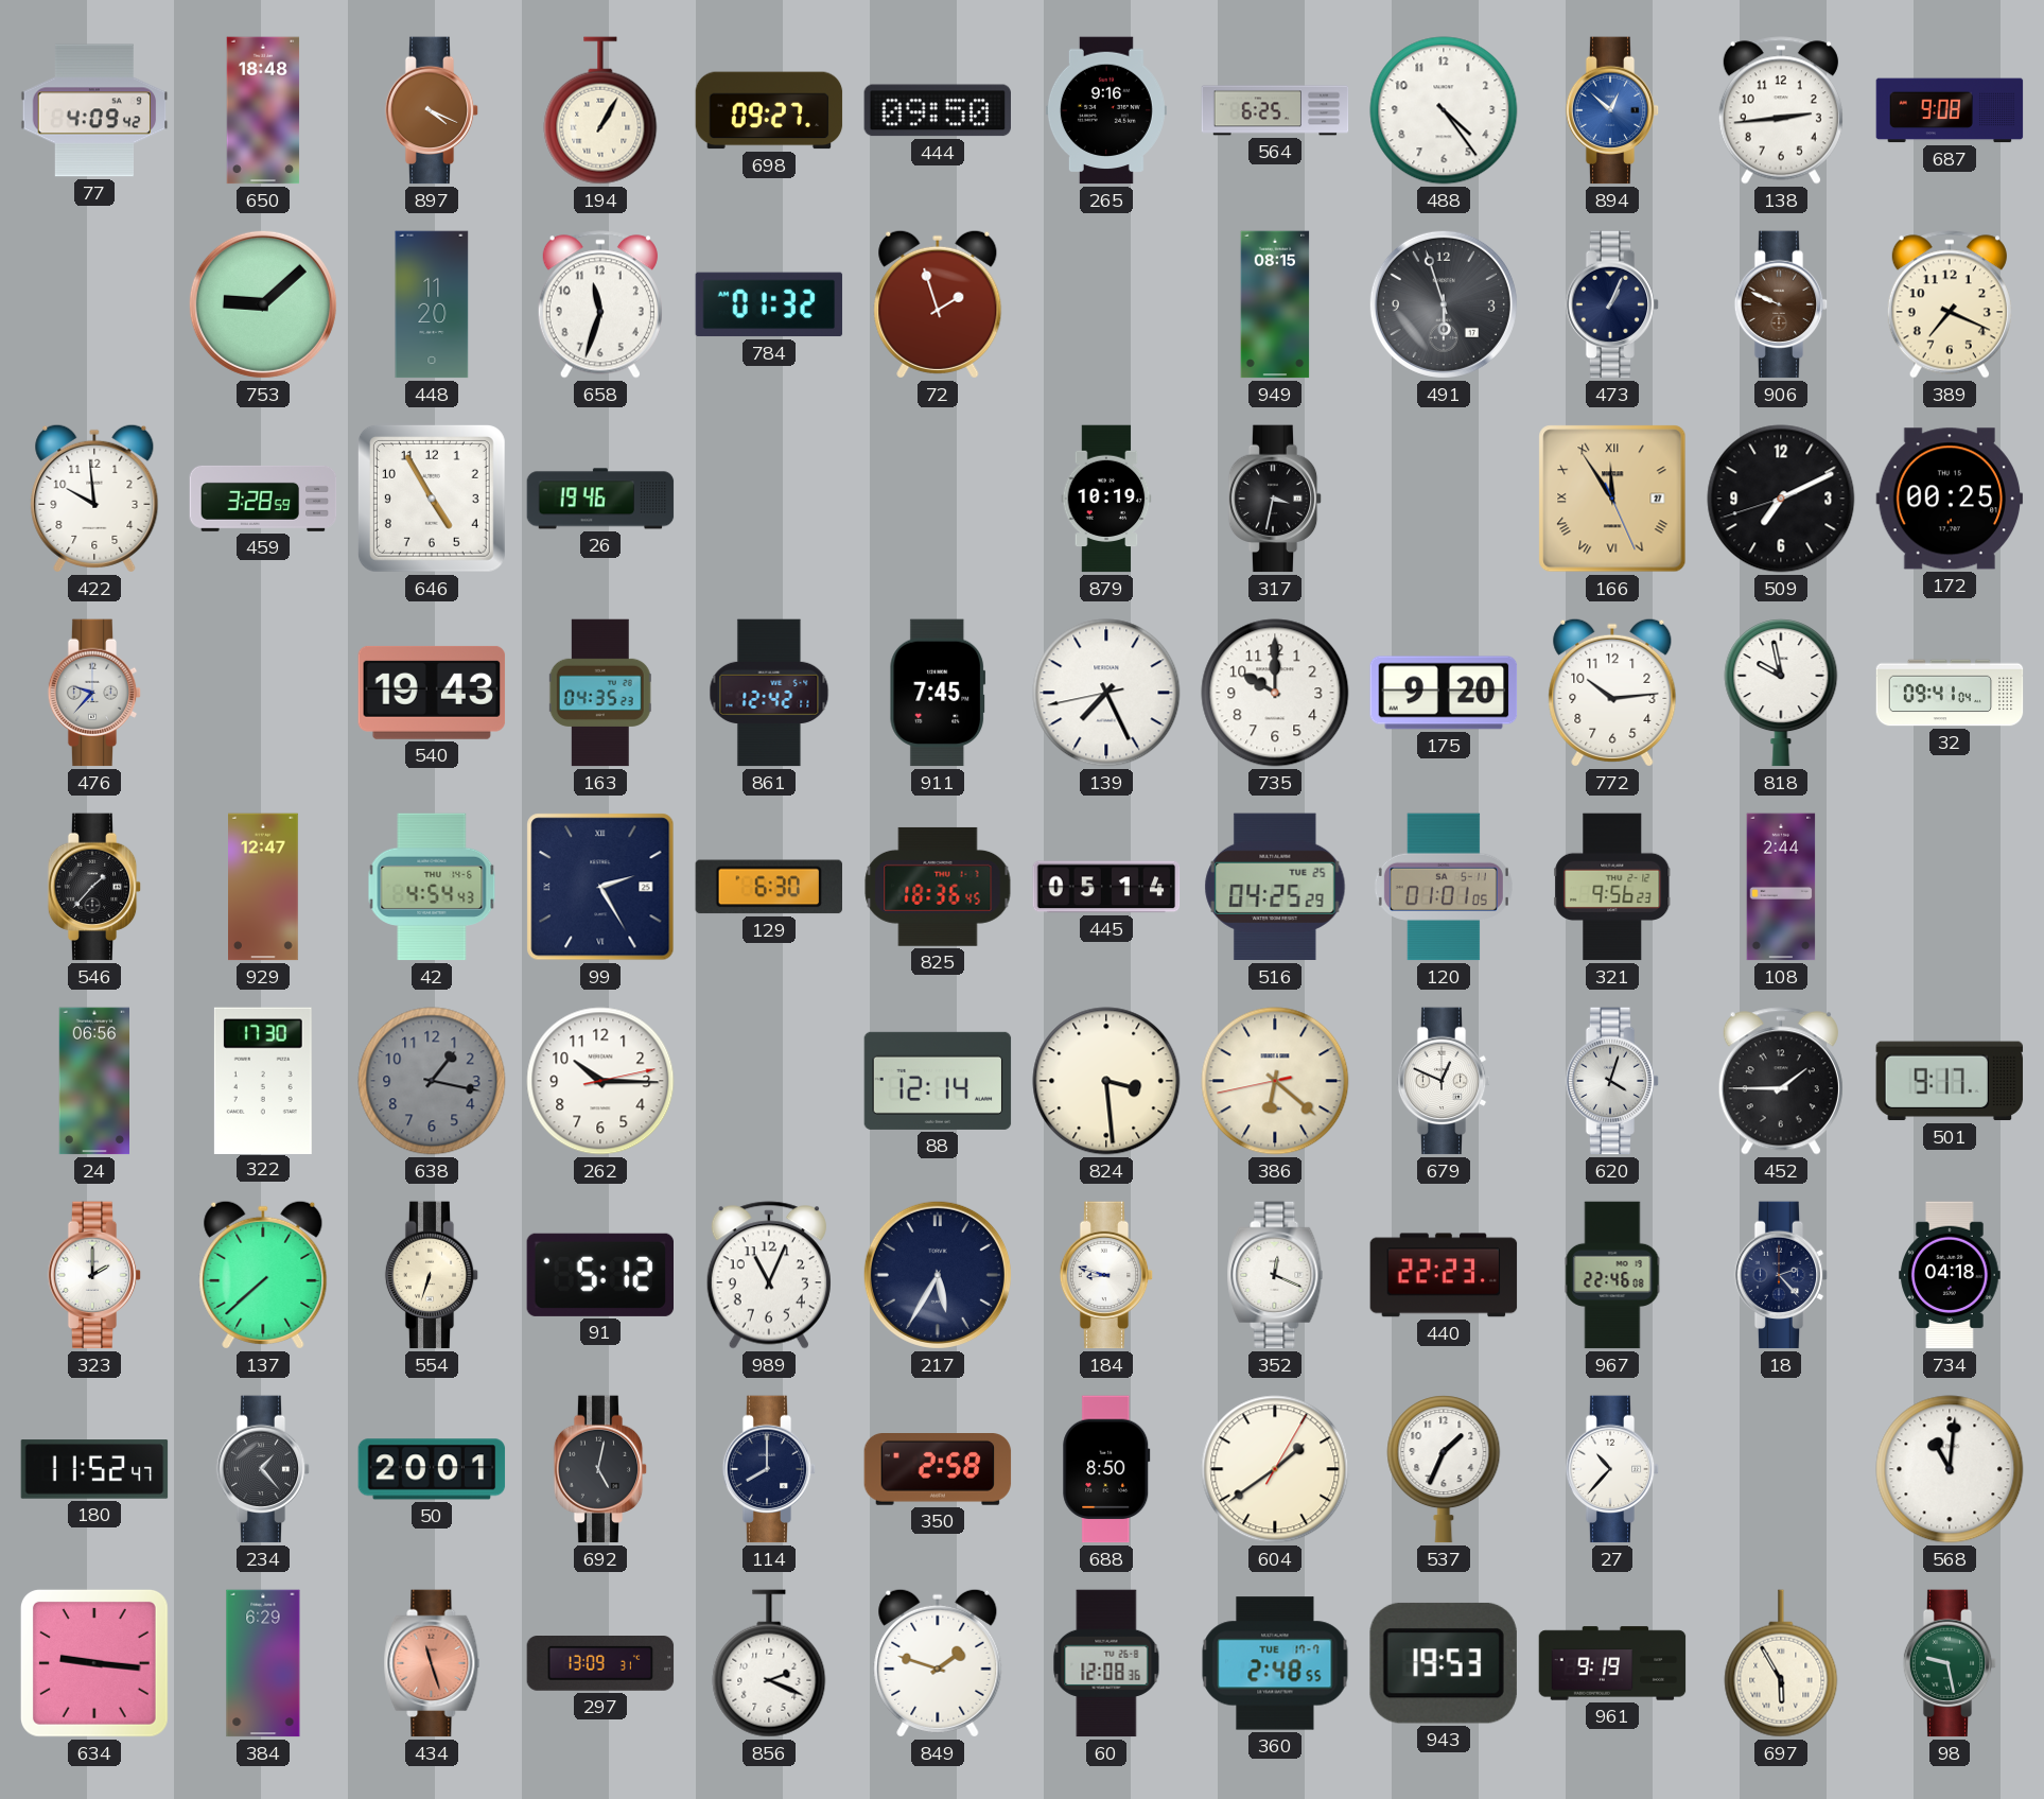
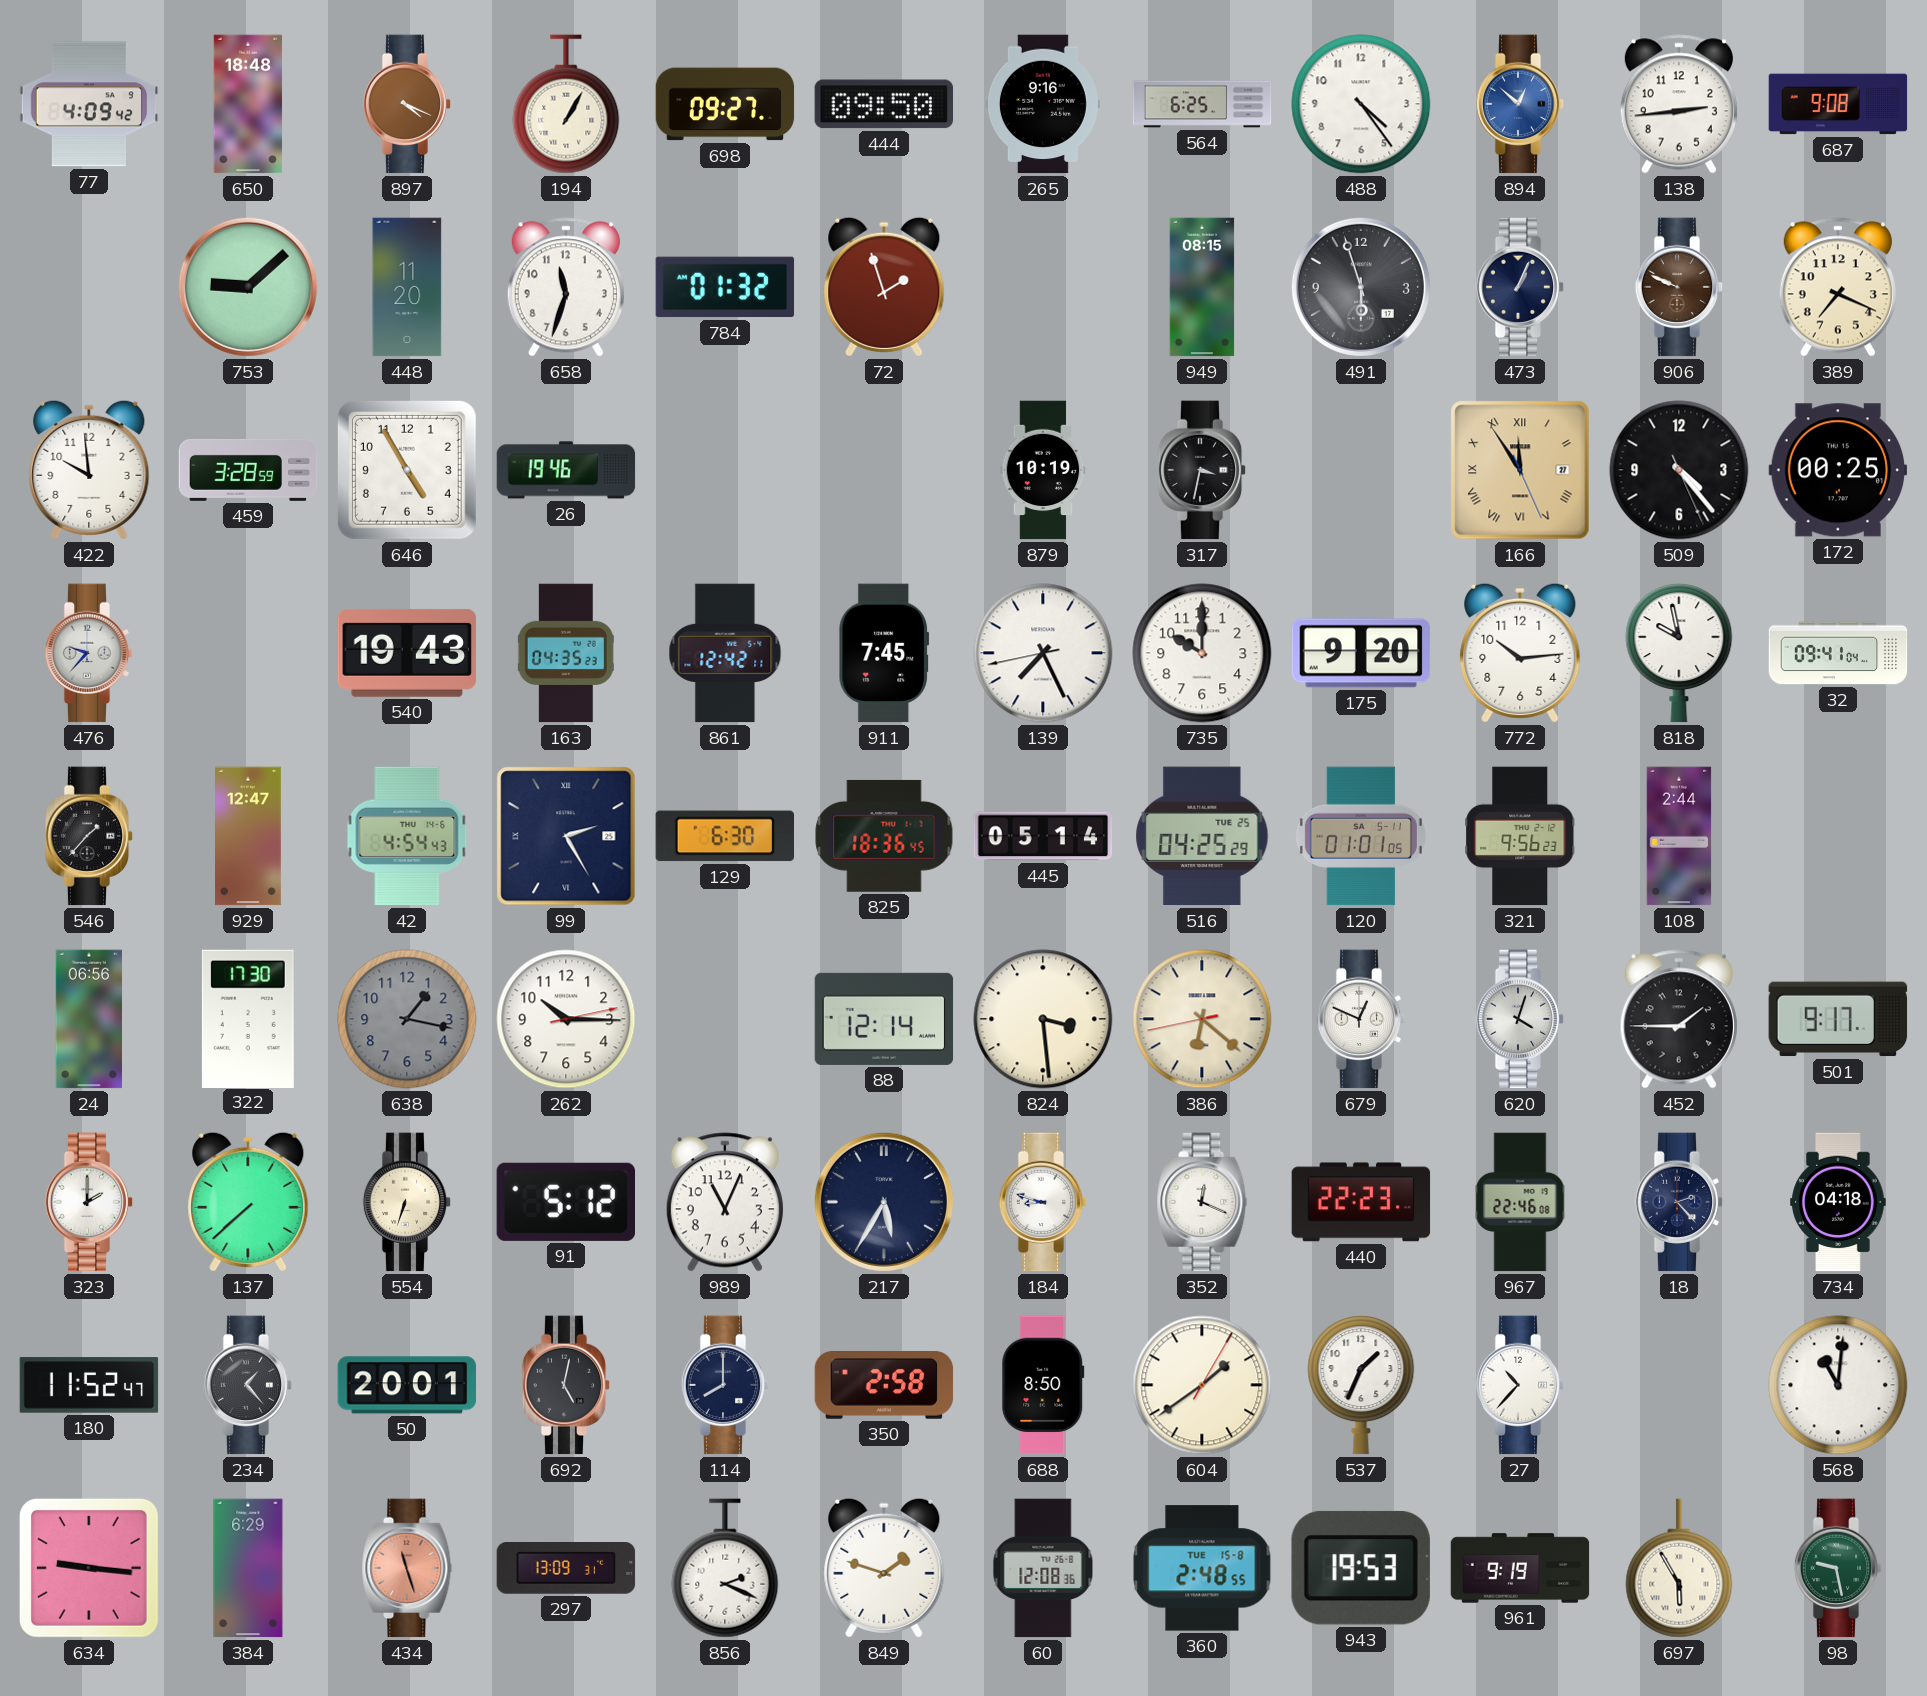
509: 7:10 -> 4:23 (1679, 470)
360 date: TUE 17-7 -> TUE 15-8 (1202, 1568)
